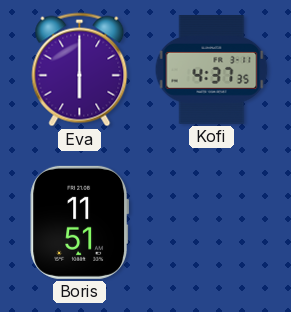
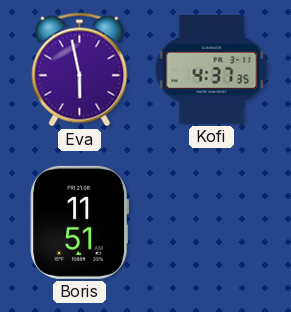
Eva: 6:00 -> 5:58 (80, 70)
